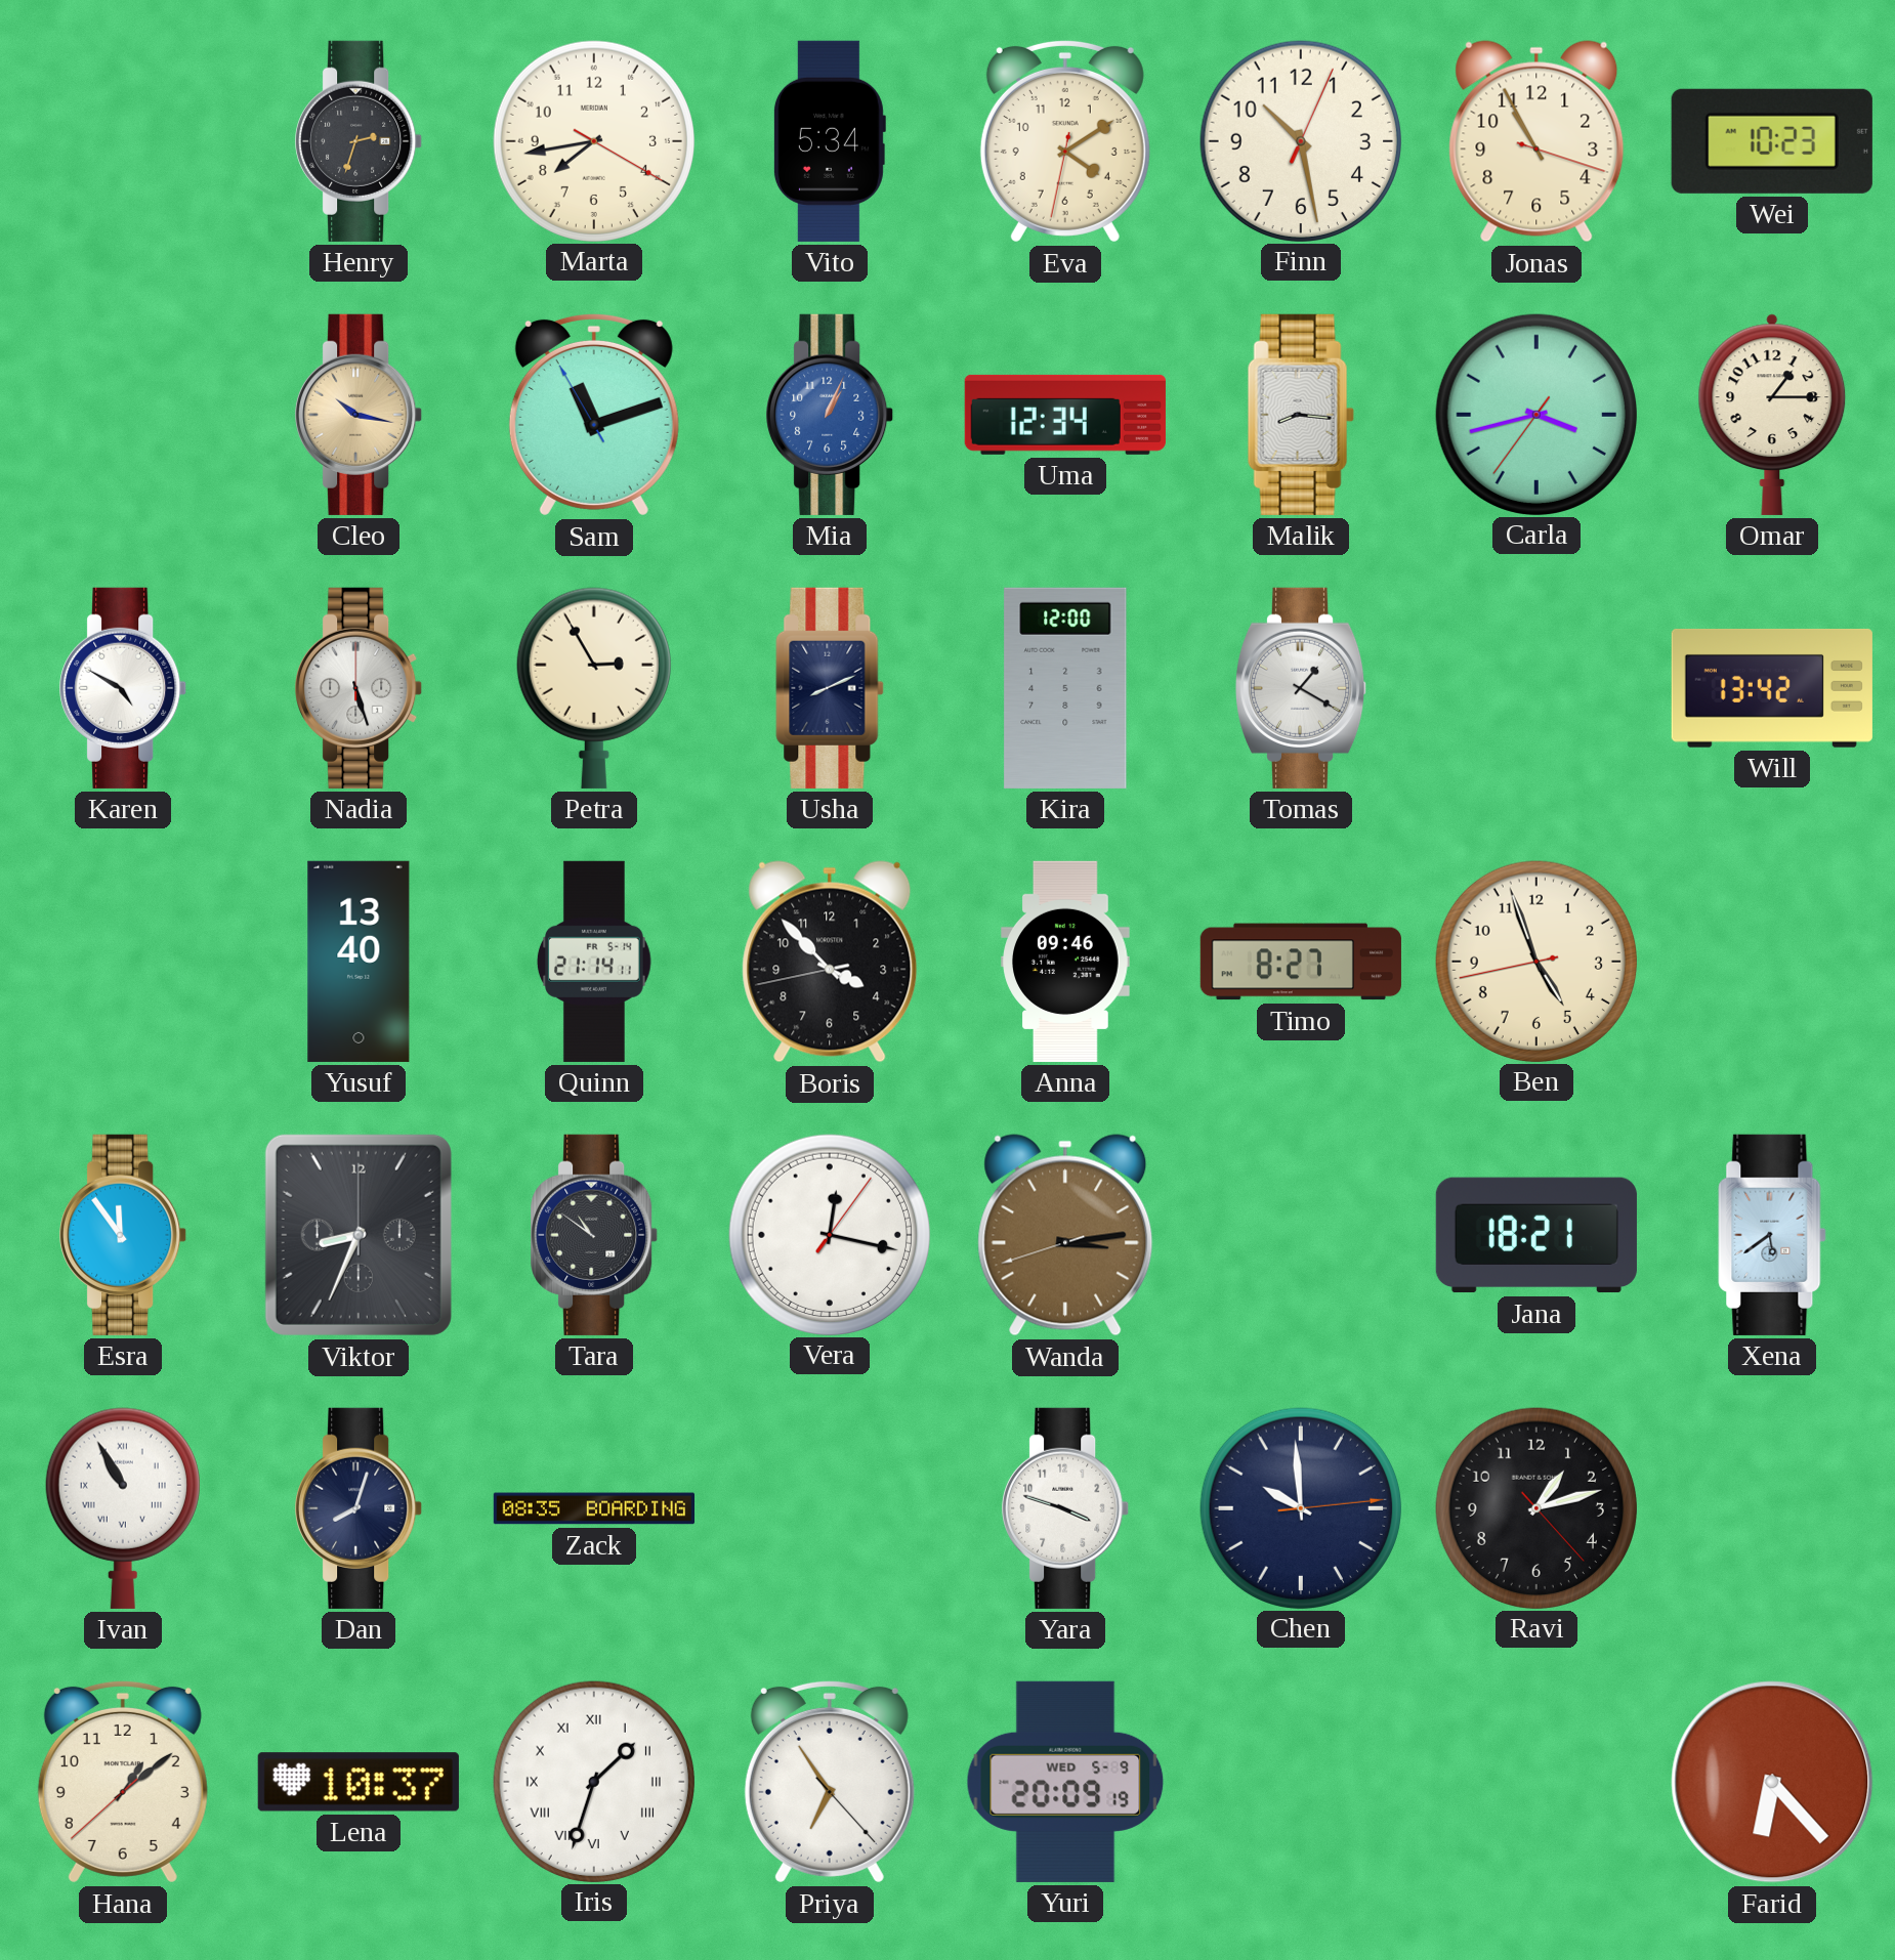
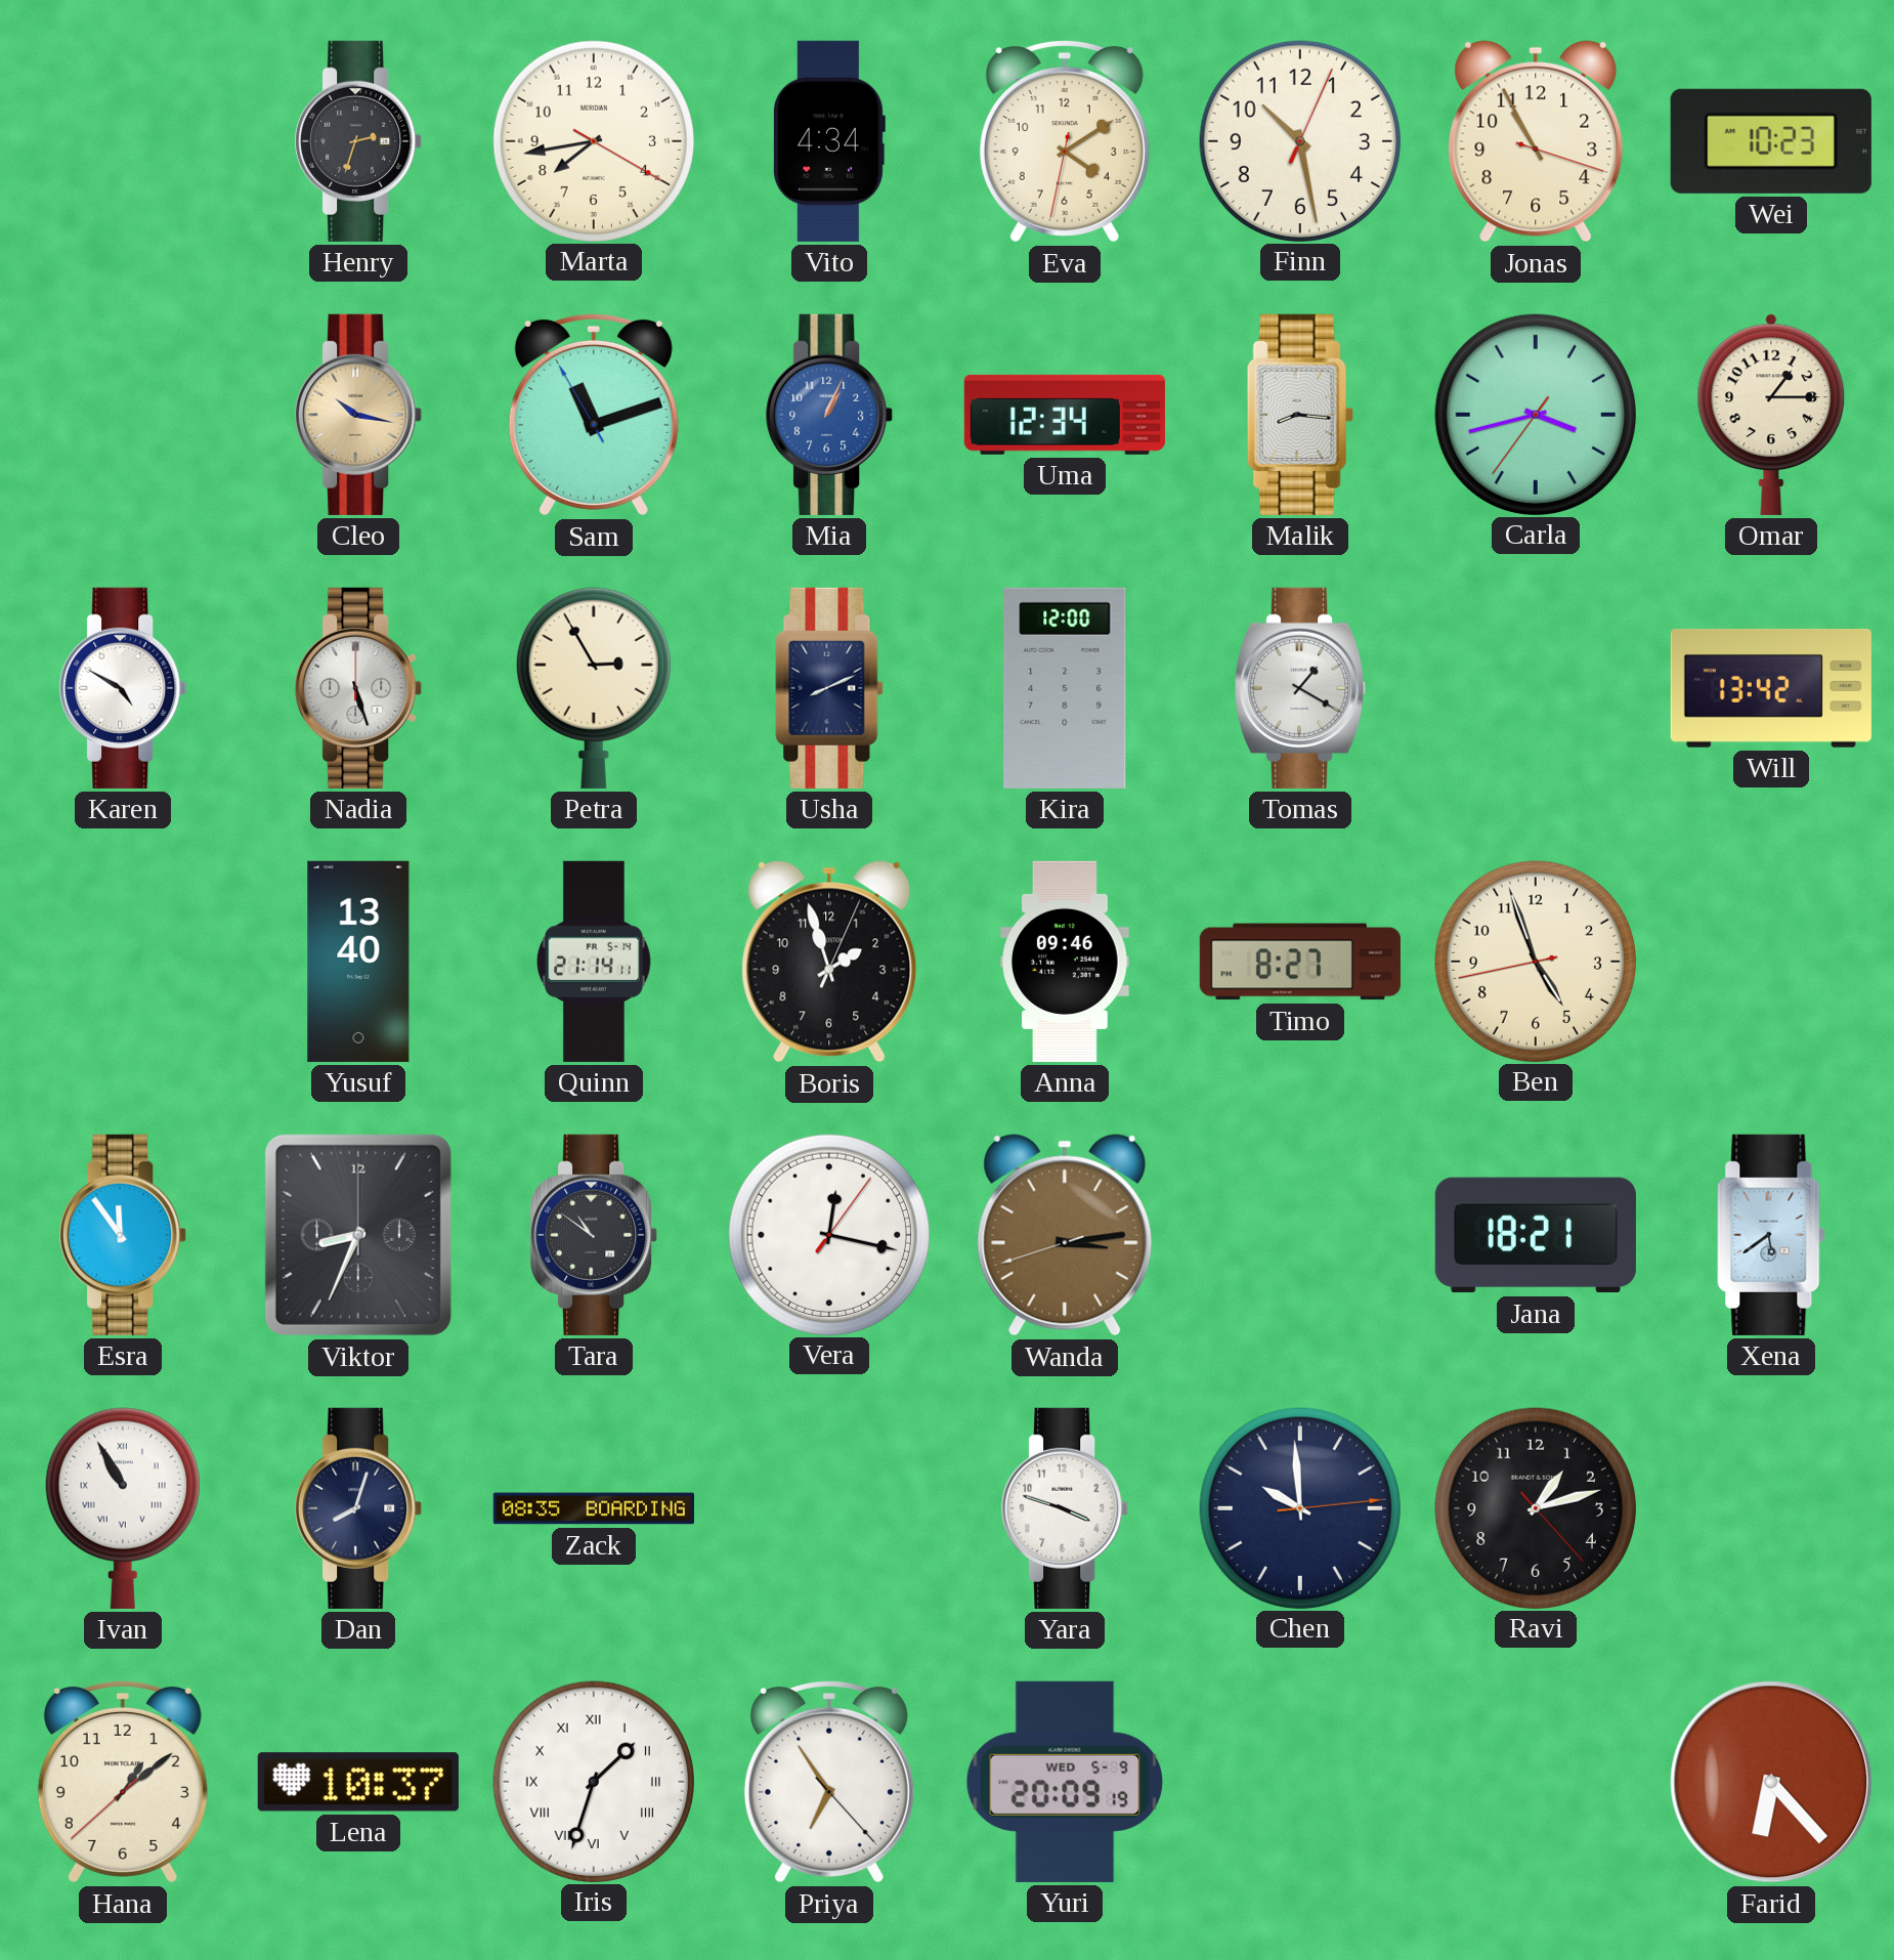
Vito: 5:34 -> 4:34 (828, 141)
Boris: 3:52 -> 1:57 (829, 962)
